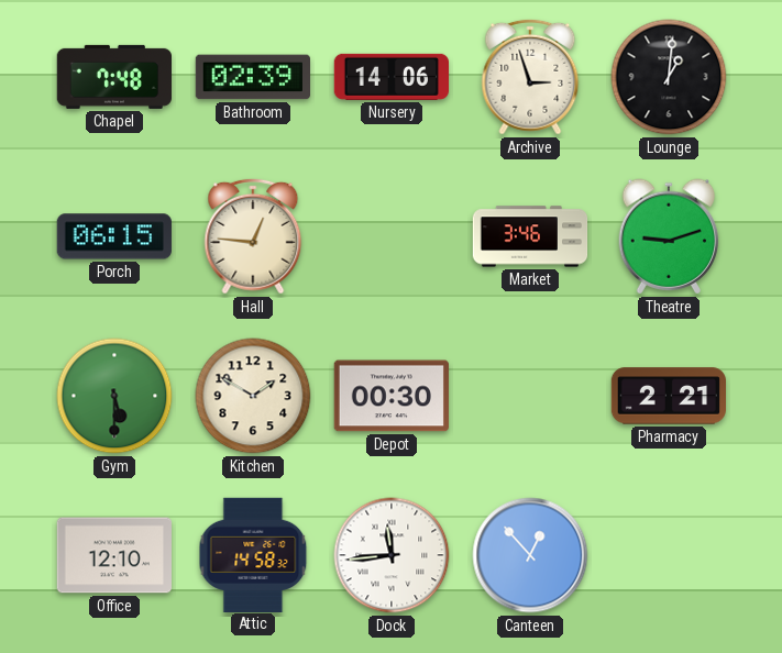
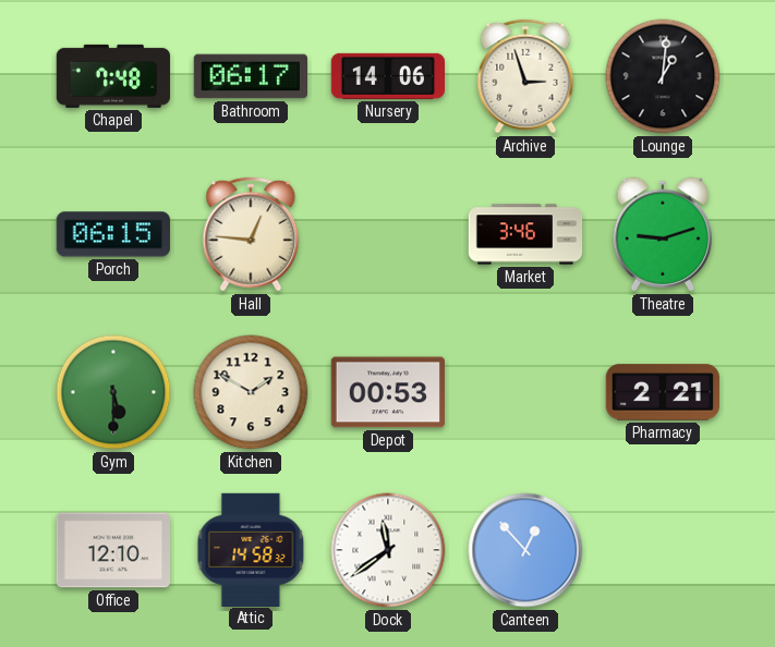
Bathroom: 02:39 -> 06:17 (250, 76)
Depot: 00:30 -> 00:53 (388, 392)
Dock: 11:44 -> 11:39 (388, 550)
